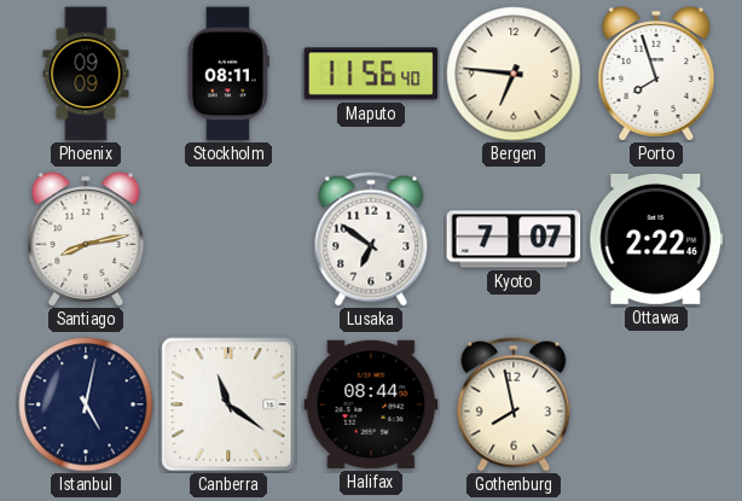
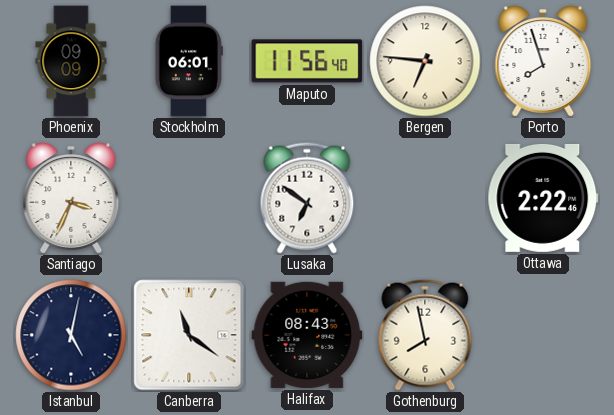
Stockholm: 08:11 -> 06:01 (189, 61)
Santiago: 8:13 -> 3:34 (71, 198)
Kyoto: 7:07 -> none (514, 239)
Halifax: 08:44 -> 08:43 (307, 335)
